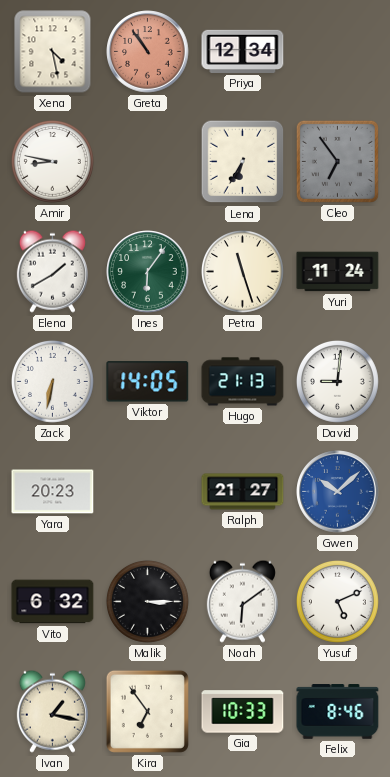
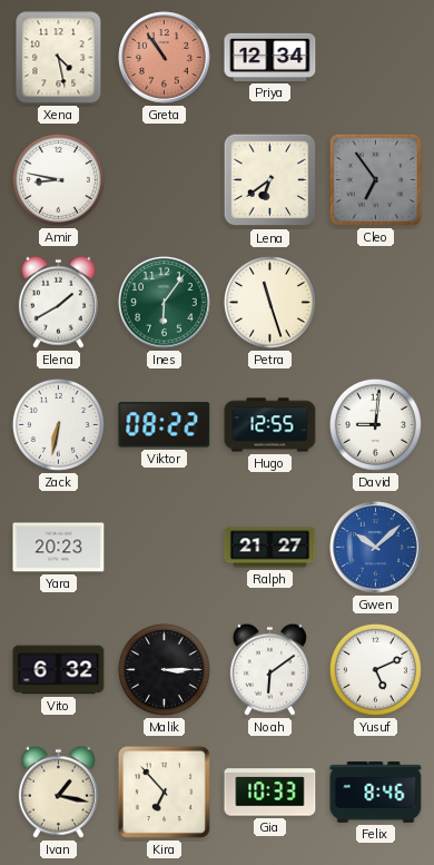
Lena: 6:35 -> 6:39 (270, 180)
Yuri: 11:24 -> none (338, 272)
Viktor: 14:05 -> 08:22 (165, 425)
Hugo: 21:13 -> 12:55 (270, 425)
Kira: 6:54 -> 6:53 (164, 792)
